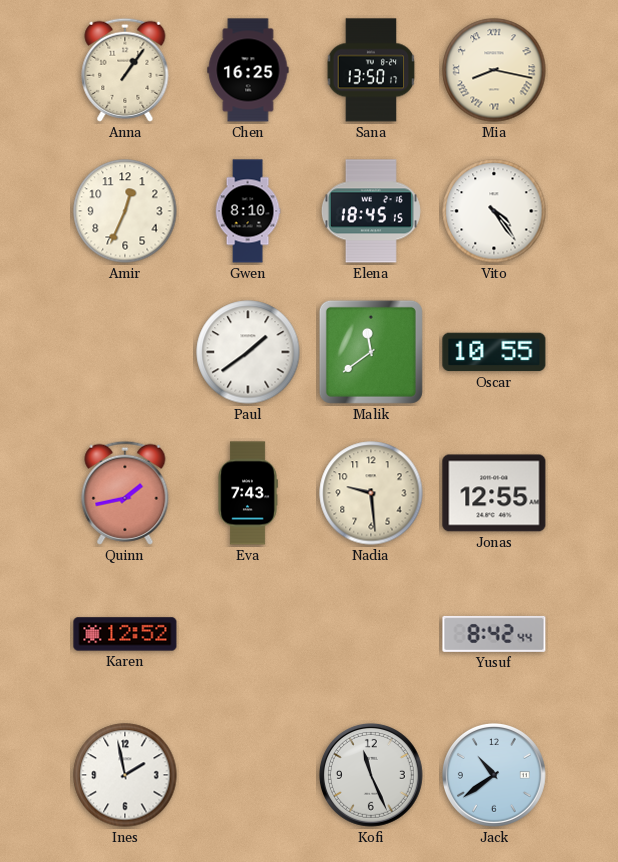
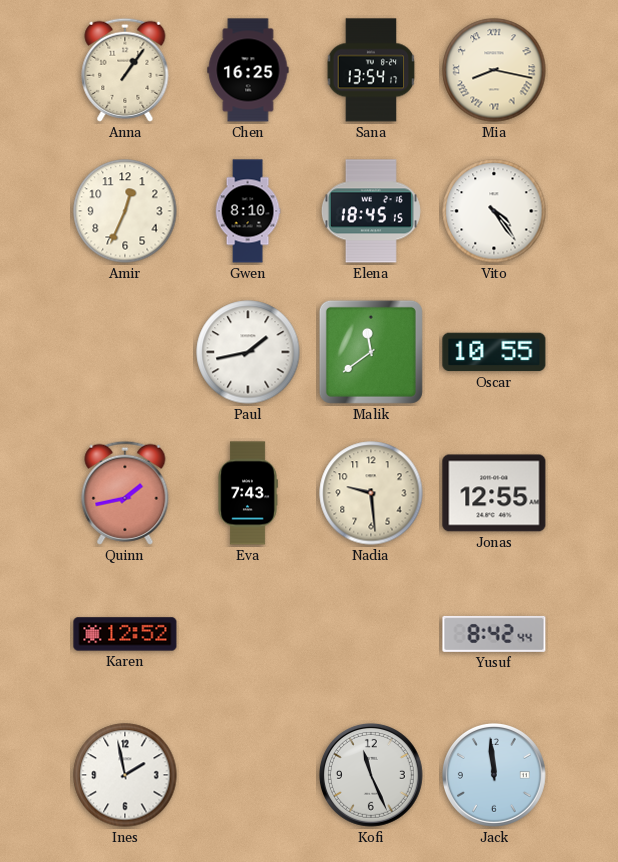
Sana: 13:50 -> 13:54 (371, 70)
Paul: 1:39 -> 1:43 (248, 352)
Jack: 10:39 -> 11:59 (494, 775)
